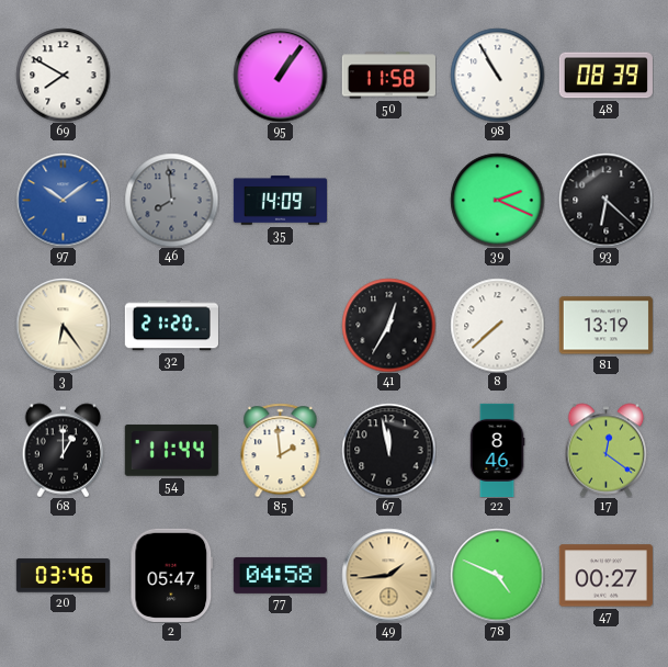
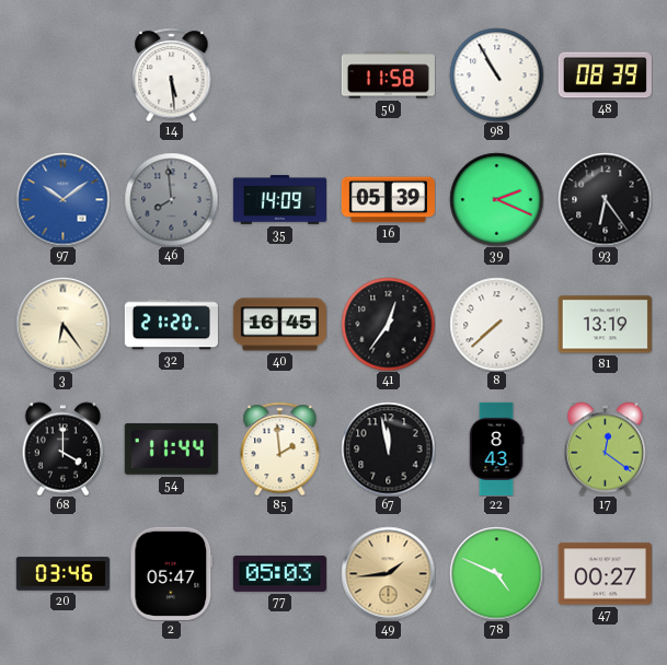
69: 7:50 -> none (63, 75)
14: none -> 5:29 (172, 74)
95: 1:06 -> none (280, 75)
16: none -> 05:39 (388, 200)
93: 6:22 -> 6:24 (605, 199)
40: none -> 16:45 (279, 325)
41: 12:35 -> 12:36 (388, 324)
68: 1:00 -> 4:00 (64, 448)
22: 8:46 -> 8:43 (496, 448)
77: 04:58 -> 05:03 (279, 573)
